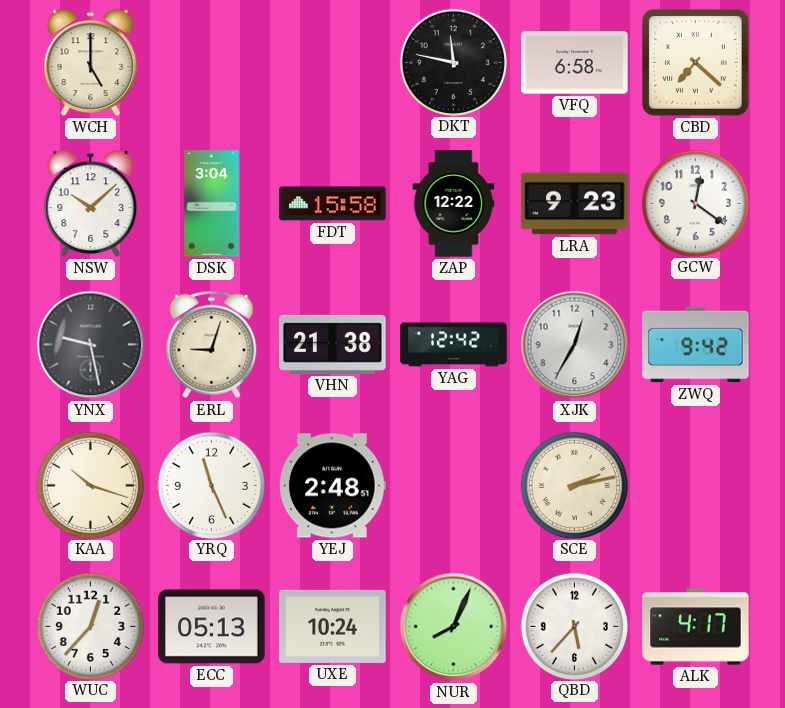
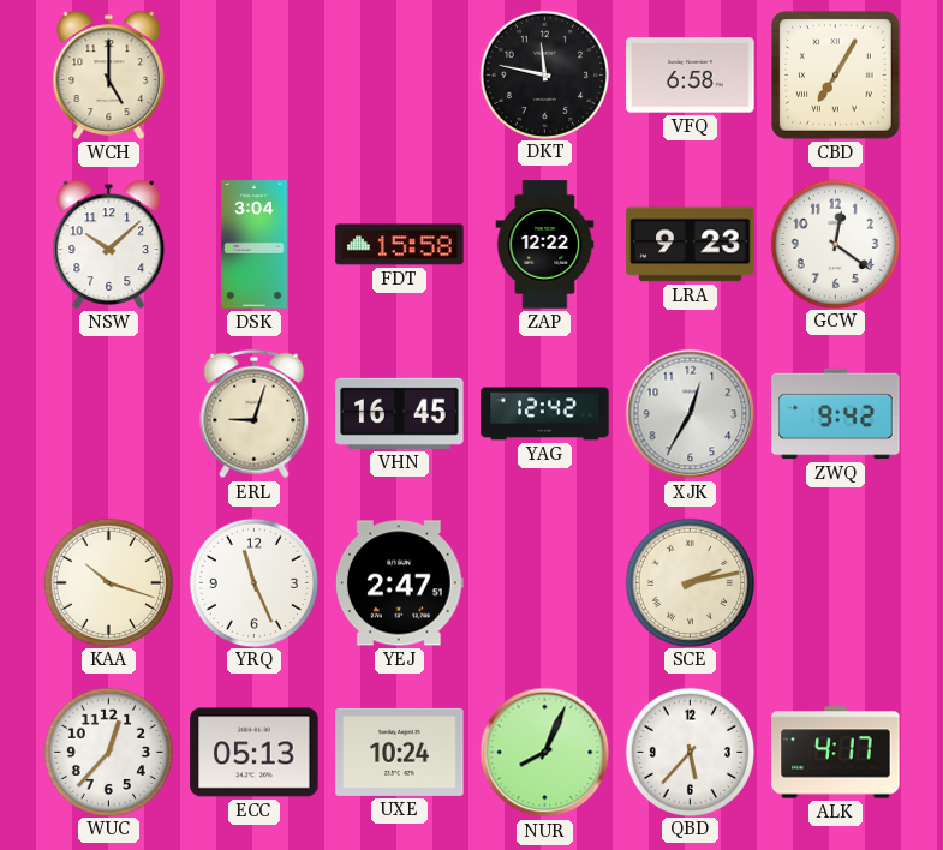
CBD: 7:22 -> 7:05 (836, 76)
YNX: 9:28 -> none (91, 345)
VHN: 21:38 -> 16:45 (400, 413)
YEJ: 2:48 -> 2:47 (399, 583)
